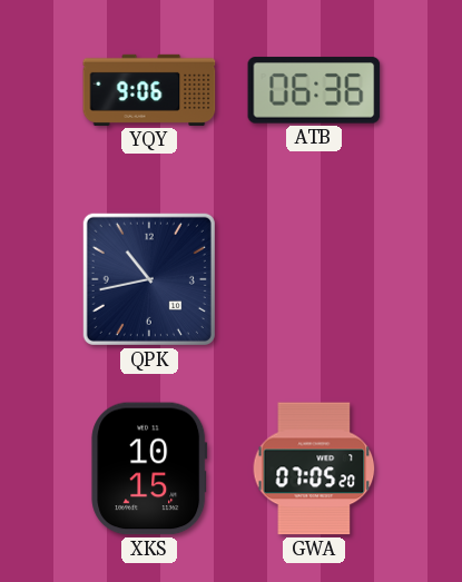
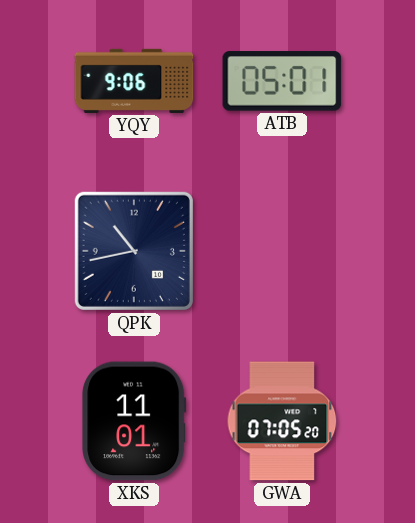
ATB: 06:36 -> 05:01 (282, 81)
XKS: 10:15 -> 11:01 (134, 421)
